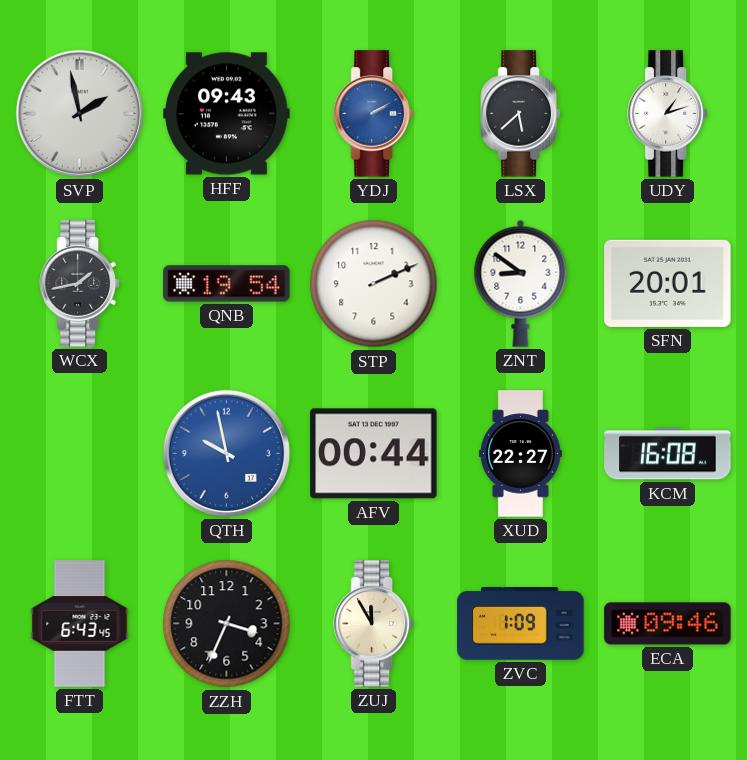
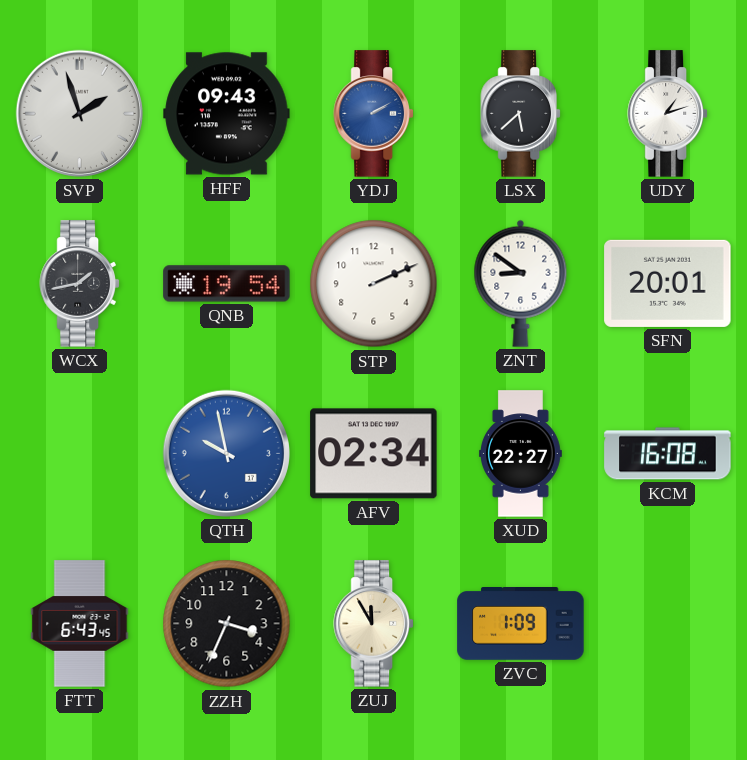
SVP: 1:58 -> 1:57 (79, 113)
AFV: 00:44 -> 02:34 (374, 454)
ECA: 09:46 -> none (668, 624)
